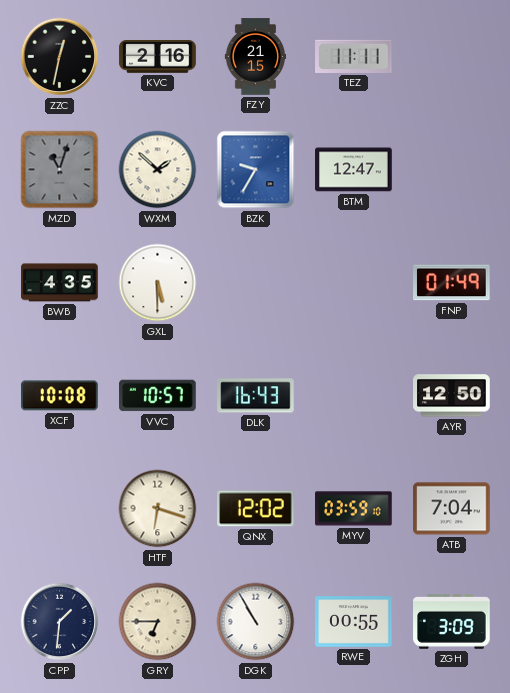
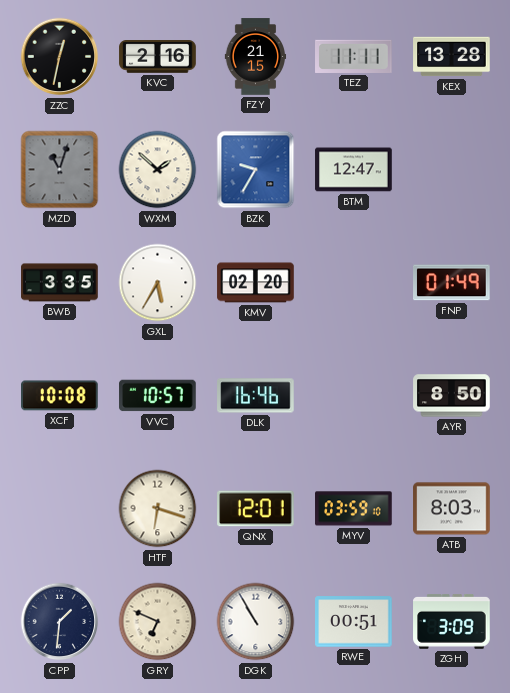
KEX: none -> 13:28 (452, 57)
BWB: 4:35 -> 3:35 (60, 283)
GXL: 5:30 -> 5:35 (158, 283)
KMV: none -> 02:20 (256, 283)
DLK: 16:43 -> 16:46 (256, 396)
AYR: 12:50 -> 8:50 (452, 396)
QNX: 12:02 -> 12:01 (256, 509)
ATB: 7:04 -> 8:03 (452, 509)
GRY: 6:45 -> 6:49 (158, 622)
RWE: 00:55 -> 00:51 (354, 622)
